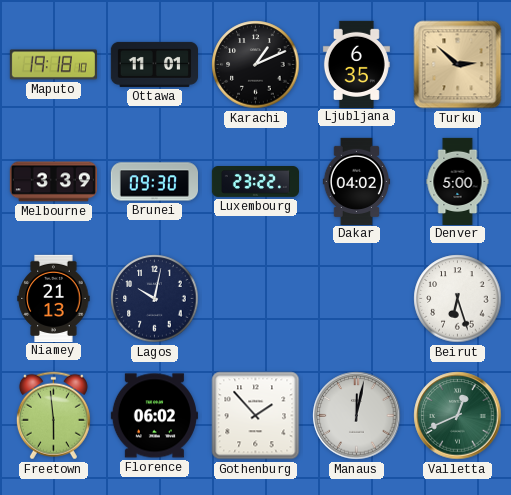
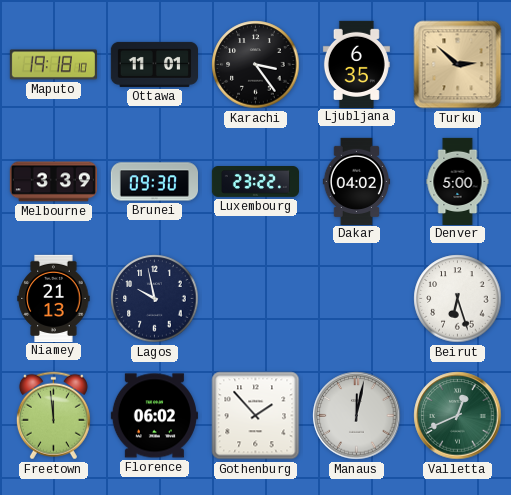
Karachi: 1:11 -> 3:24 (256, 65)
Lagos: 10:02 -> 9:58 (155, 299)
Freetown: 5:59 -> 11:59 (53, 416)
